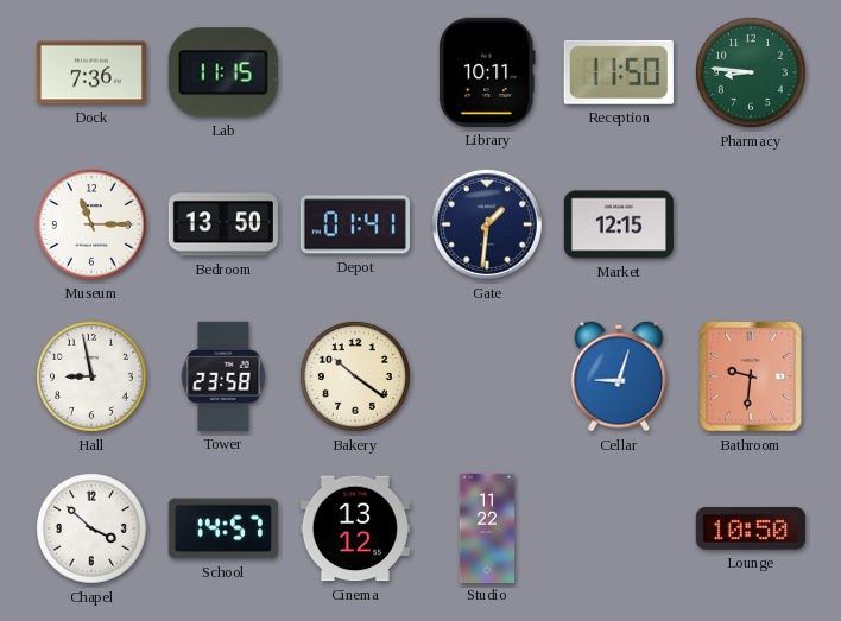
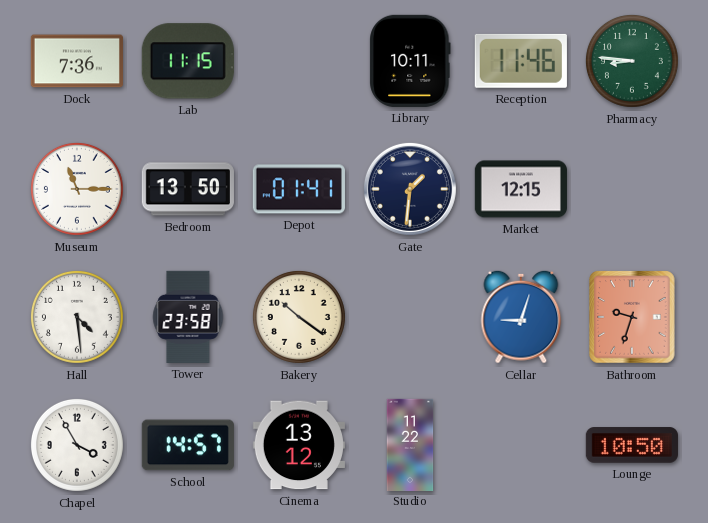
Reception: 11:50 -> 11:46 (521, 61)
Hall: 8:58 -> 4:29 (77, 317)
Bathroom: 9:31 -> 9:33 (632, 317)
Chapel: 3:52 -> 3:55 (77, 445)
